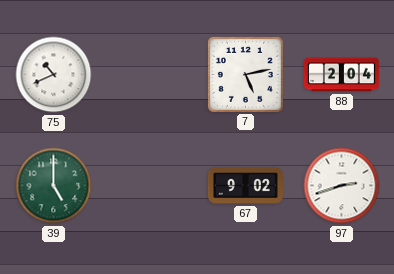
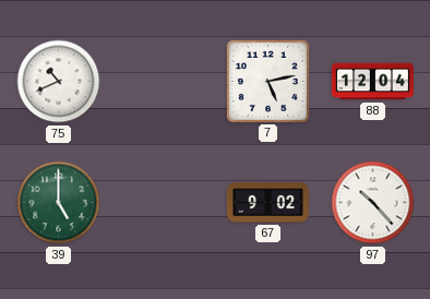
88: 2:04 -> 12:04 (372, 82)
97: 2:42 -> 10:23 (373, 203)
